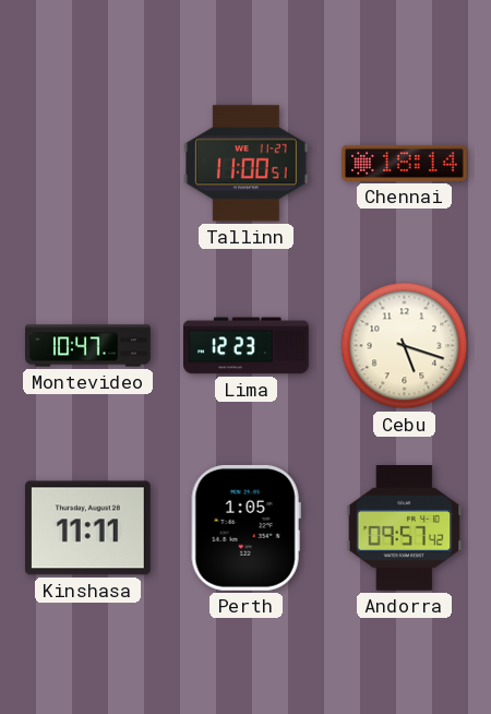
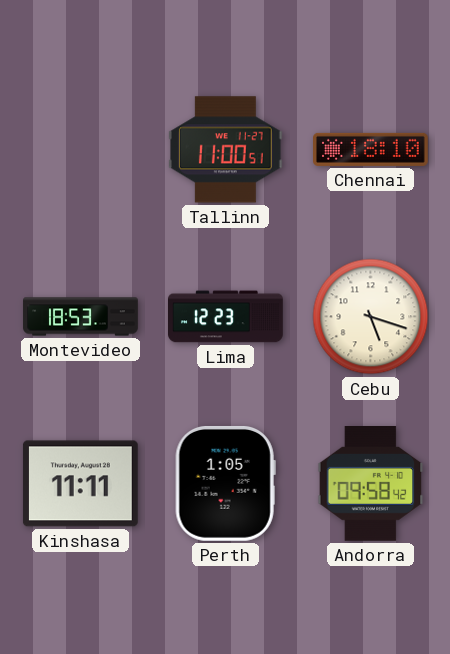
Chennai: 18:14 -> 18:10 (371, 149)
Montevideo: 10:47 -> 18:53 (81, 317)
Andorra: 09:57 -> 09:58 (371, 484)
